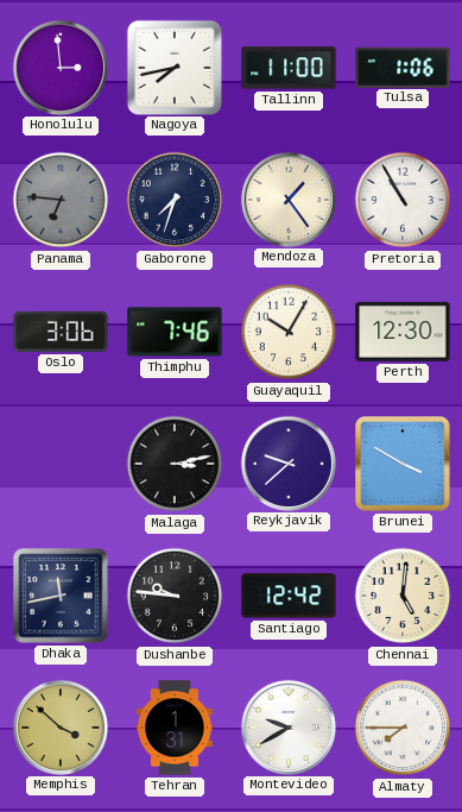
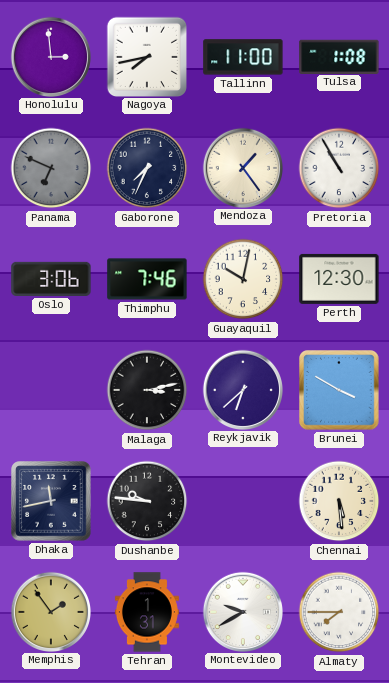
Tulsa: 1:06 -> 1:08 (339, 56)
Panama: 6:46 -> 6:49 (51, 168)
Gaborone: 7:33 -> 7:34 (147, 168)
Guayaquil: 10:05 -> 10:02 (243, 279)
Reykjavik: 9:38 -> 6:38 (242, 389)
Santiago: 12:42 -> none (289, 596)
Chennai: 5:01 -> 5:29 (339, 501)
Memphis: 3:52 -> 1:54 (50, 611)
